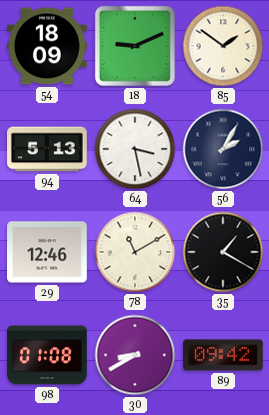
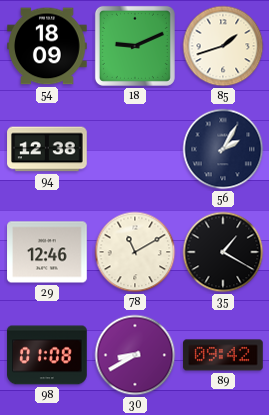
85: 1:51 -> 1:42 (223, 46)
94: 5:13 -> 12:38 (47, 149)
64: 3:28 -> none (135, 149)
